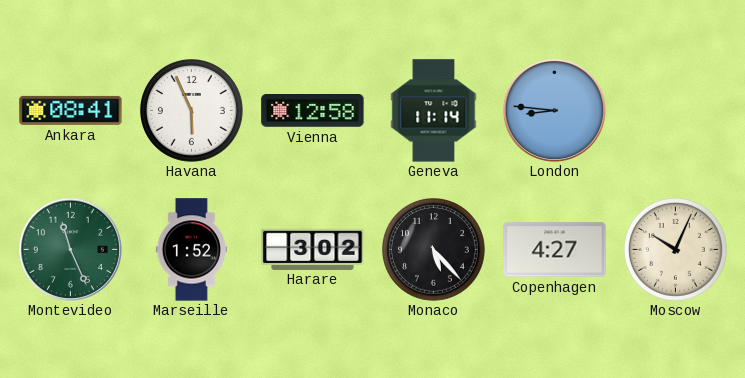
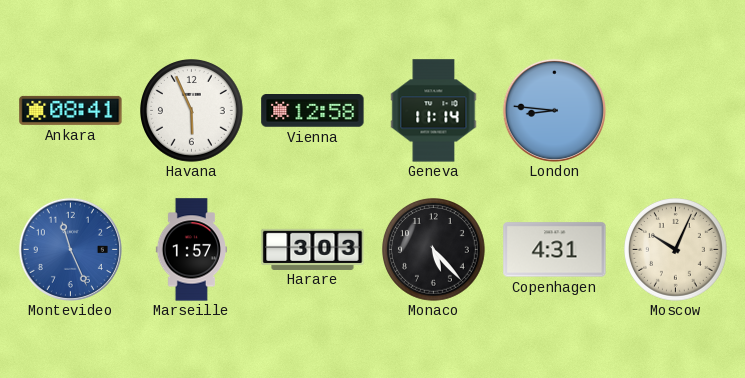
Montevideo dial: green -> blue (70, 249)
Marseille: 1:52 -> 1:57 (191, 250)
Harare: 3:02 -> 3:03 (313, 249)
Copenhagen: 4:27 -> 4:31 (555, 250)
